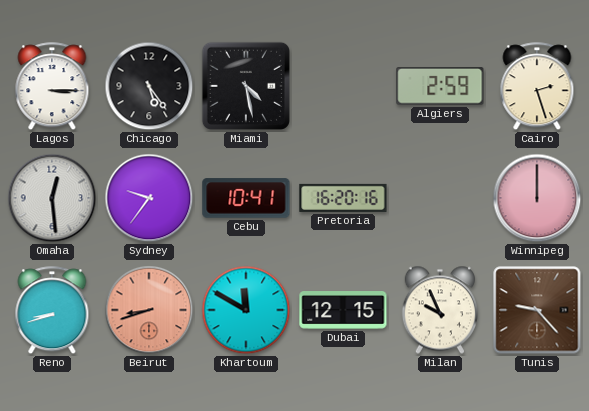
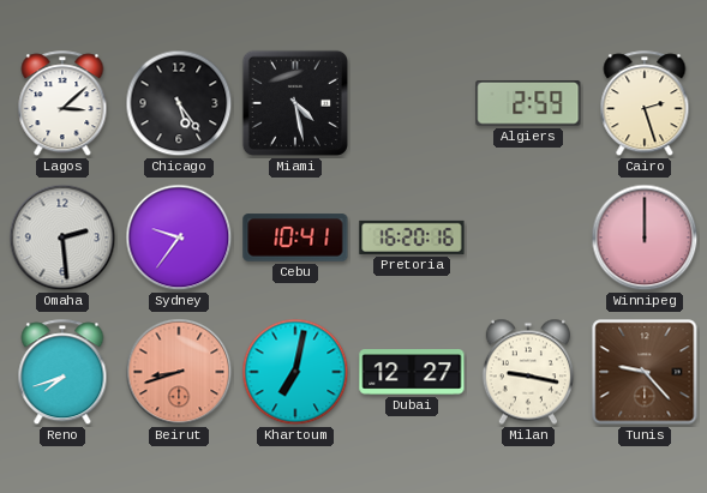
Lagos: 3:15 -> 3:08 (62, 104)
Omaha: 12:29 -> 2:29 (62, 238)
Reno: 8:42 -> 7:42 (62, 373)
Khartoum: 11:50 -> 7:02 (295, 372)
Dubai: 12:15 -> 12:27 (412, 373)
Milan: 9:56 -> 9:17 (528, 372)
